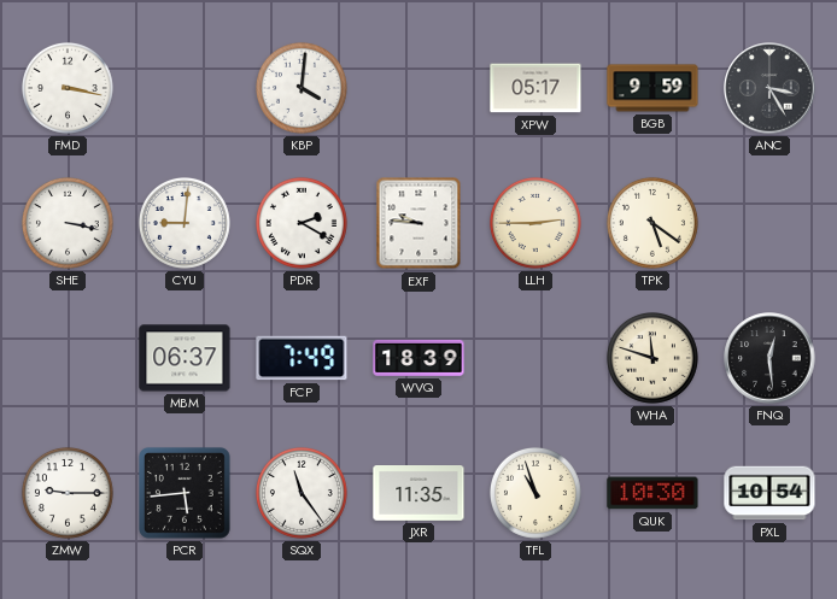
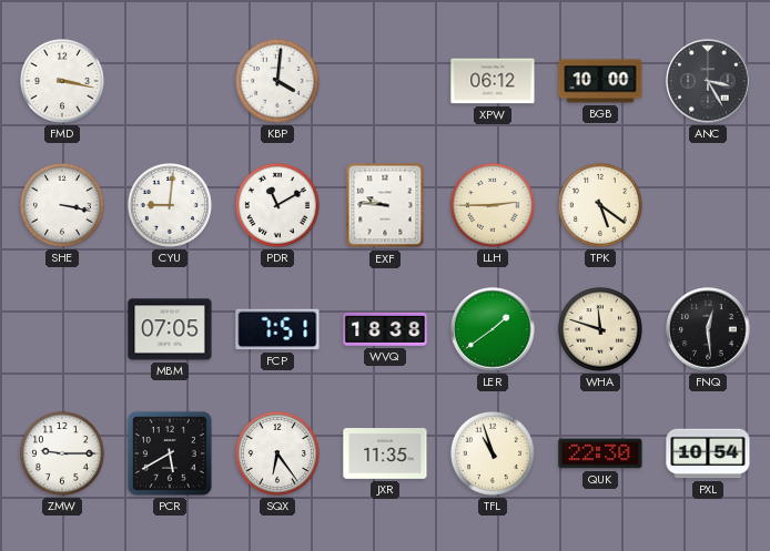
XPW: 05:17 -> 06:12 (493, 81)
BGB: 9:59 -> 10:00 (600, 81)
PDR: 2:20 -> 11:10 (277, 205)
MBM: 06:37 -> 07:05 (170, 329)
FCP: 7:49 -> 7:51 (277, 329)
WVQ: 18:39 -> 18:38 (385, 329)
LER: none -> 1:39 (493, 329)
PCR: 5:44 -> 5:40 (170, 453)
SQX: 11:24 -> 6:24 (277, 453)
QUK: 10:30 -> 22:30 (600, 453)
